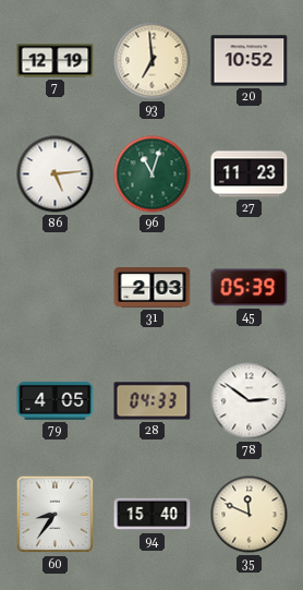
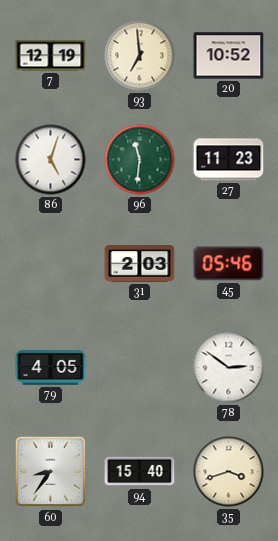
86: 5:14 -> 5:03 (51, 160)
96: 11:03 -> 11:31 (140, 160)
45: 05:39 -> 05:46 (229, 264)
28: 04:33 -> none (153, 401)
35: 11:49 -> 3:42 (229, 472)
